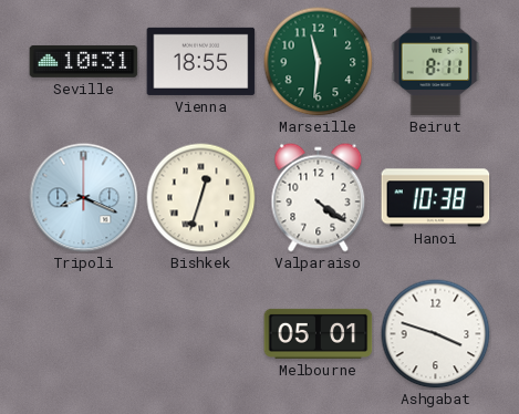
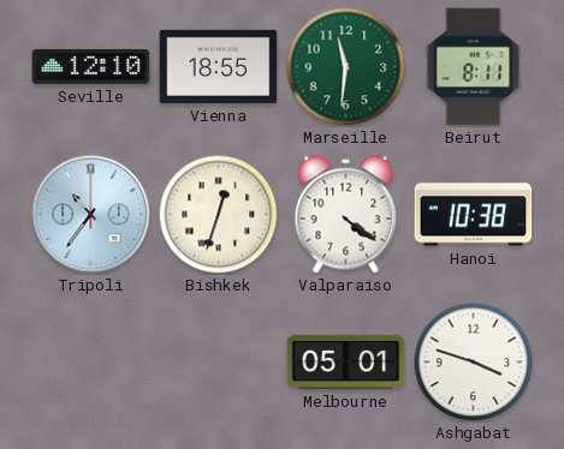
Seville: 10:31 -> 12:10 (91, 66)
Tripoli: 8:19 -> 10:36 (91, 215)
